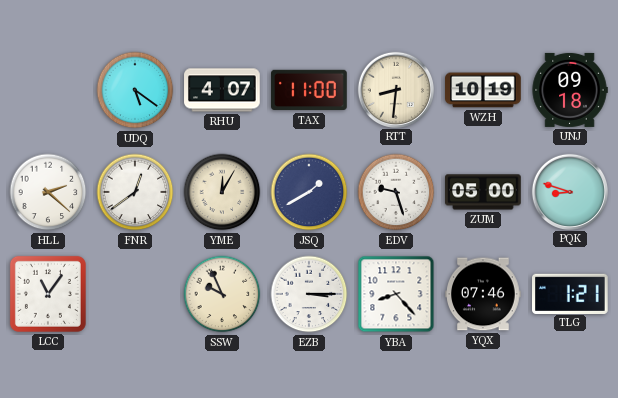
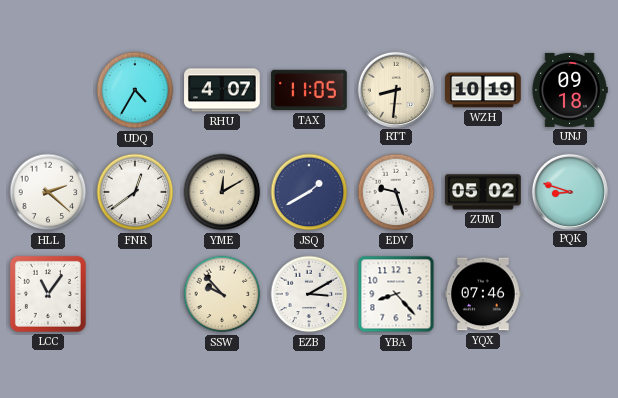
UDQ: 5:21 -> 4:35 (135, 90)
TAX: 11:00 -> 11:05 (309, 90)
YME: 12:05 -> 12:10 (222, 192)
ZUM: 05:00 -> 05:02 (483, 192)
SSW: 9:56 -> 9:53 (222, 294)
EZB: 3:15 -> 3:10 (309, 294)
TLG: 1:21 -> none (571, 293)
